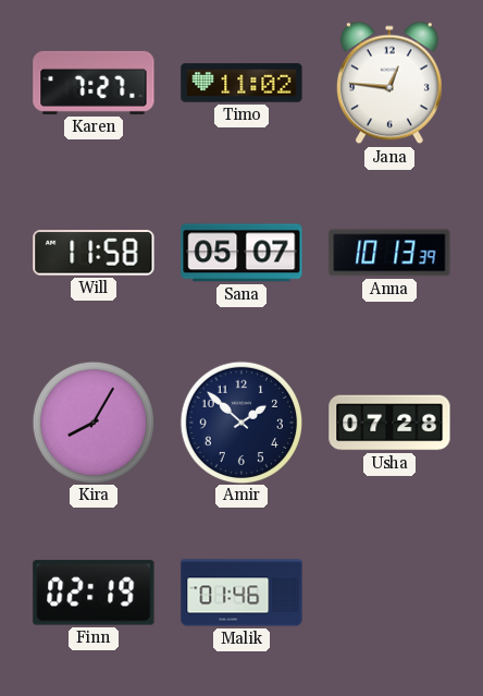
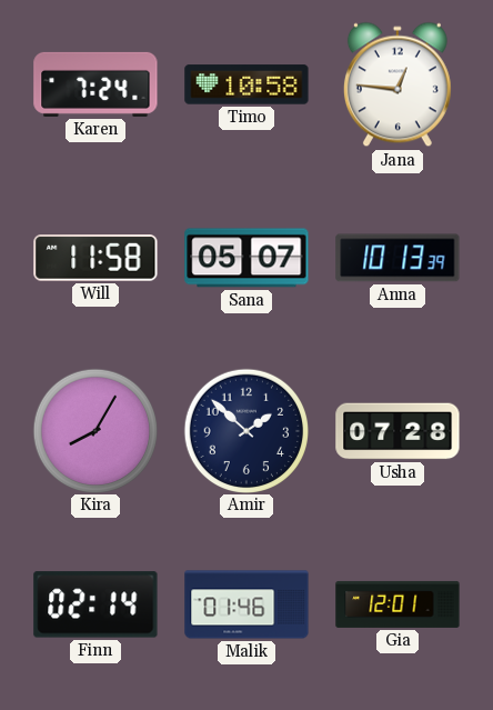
Karen: 7:27 -> 7:24 (95, 84)
Timo: 11:02 -> 10:58 (247, 84)
Finn: 02:19 -> 02:14 (95, 604)
Gia: none -> 12:01 (398, 604)
